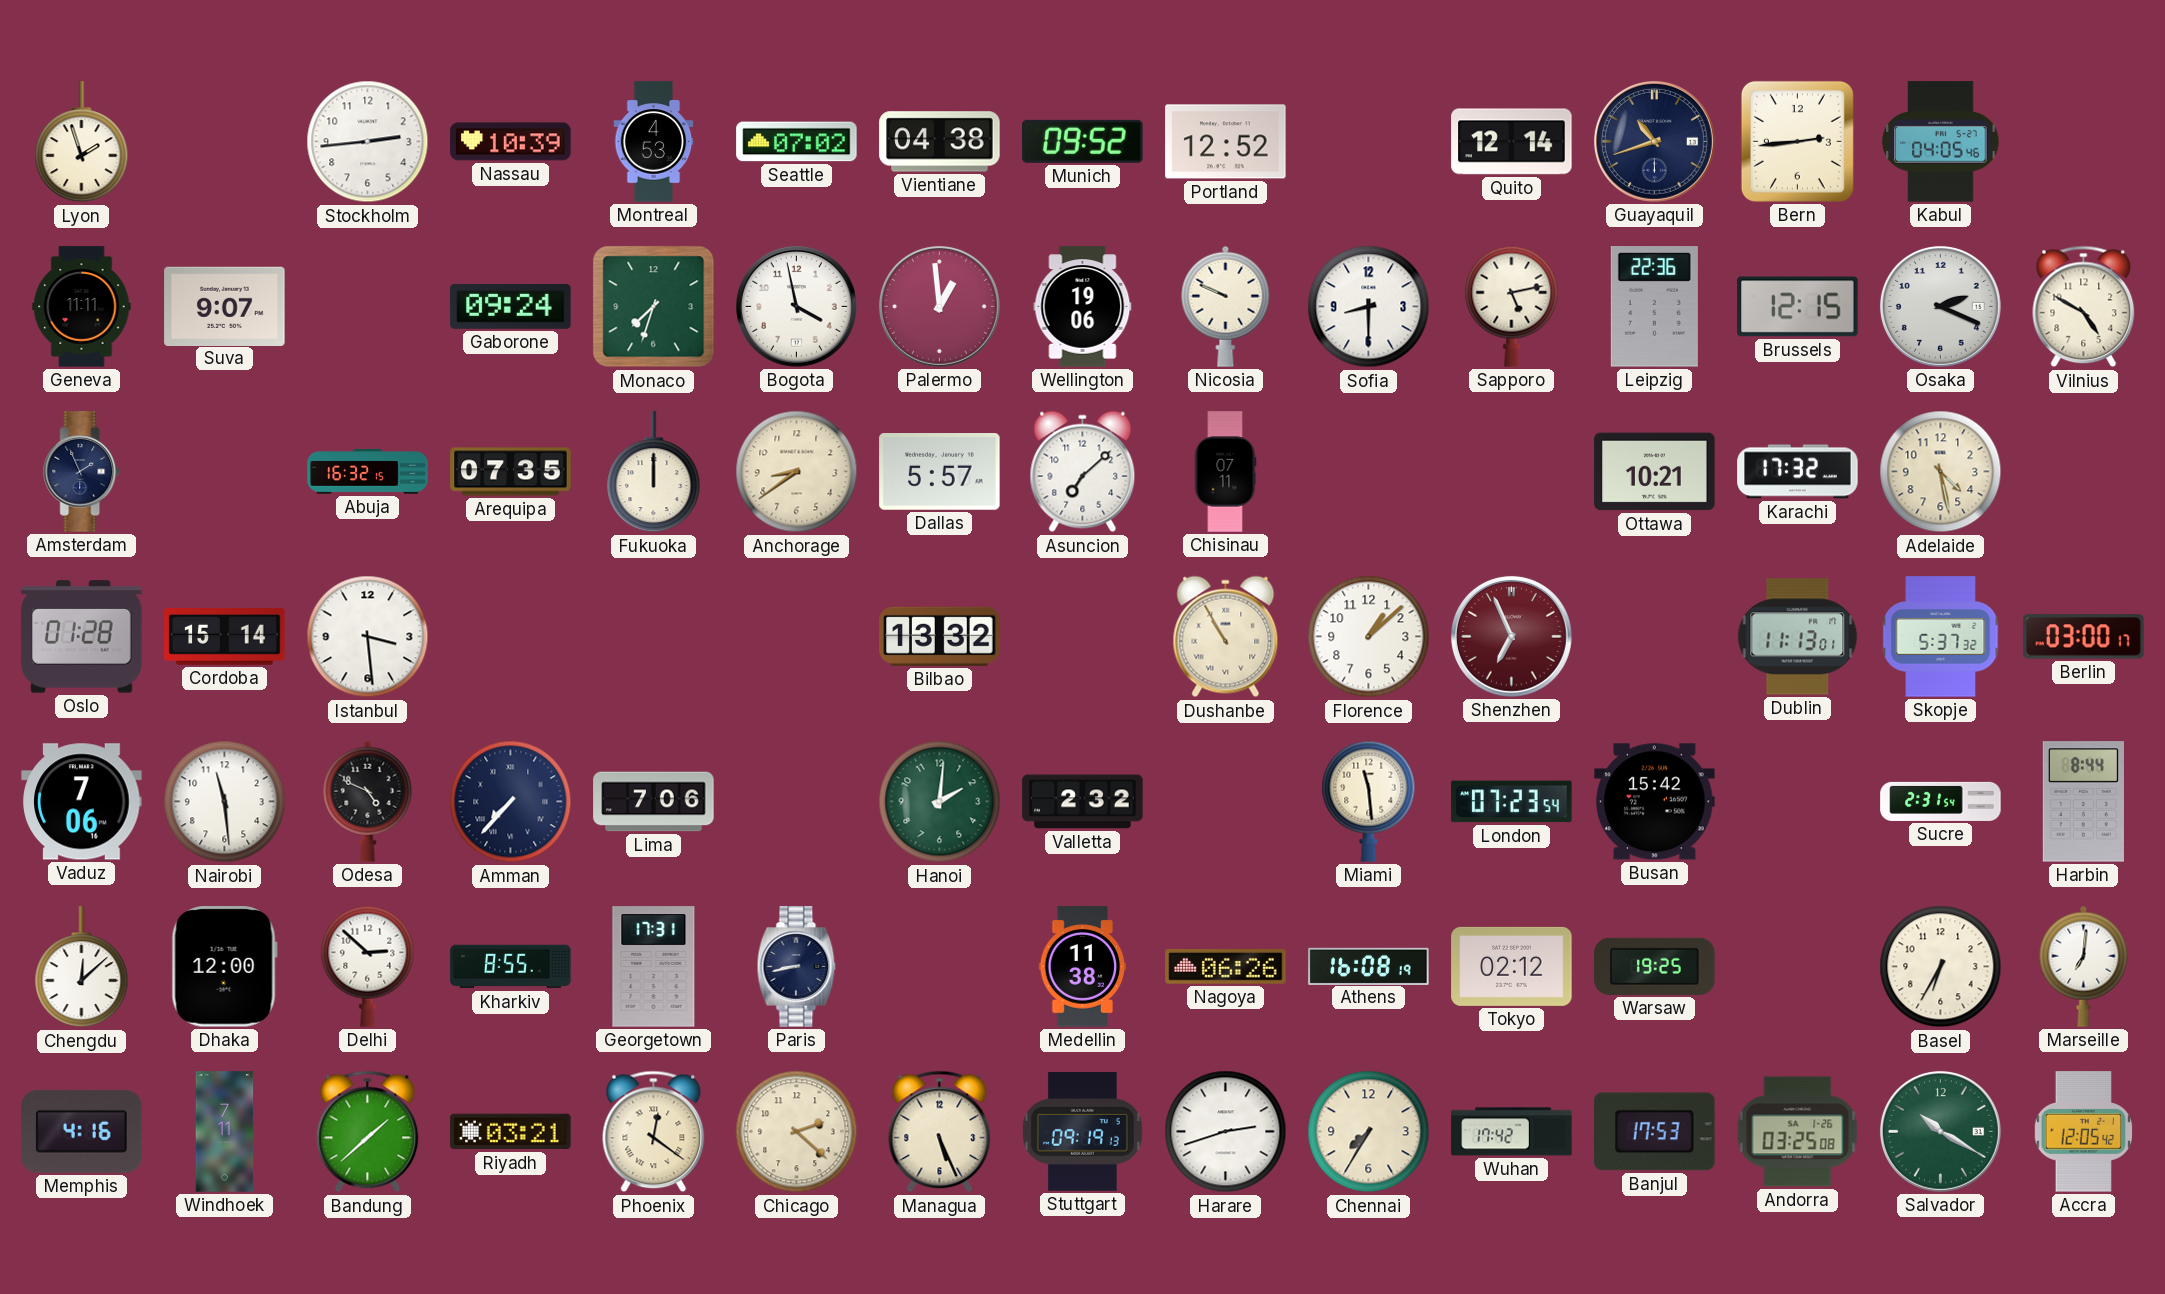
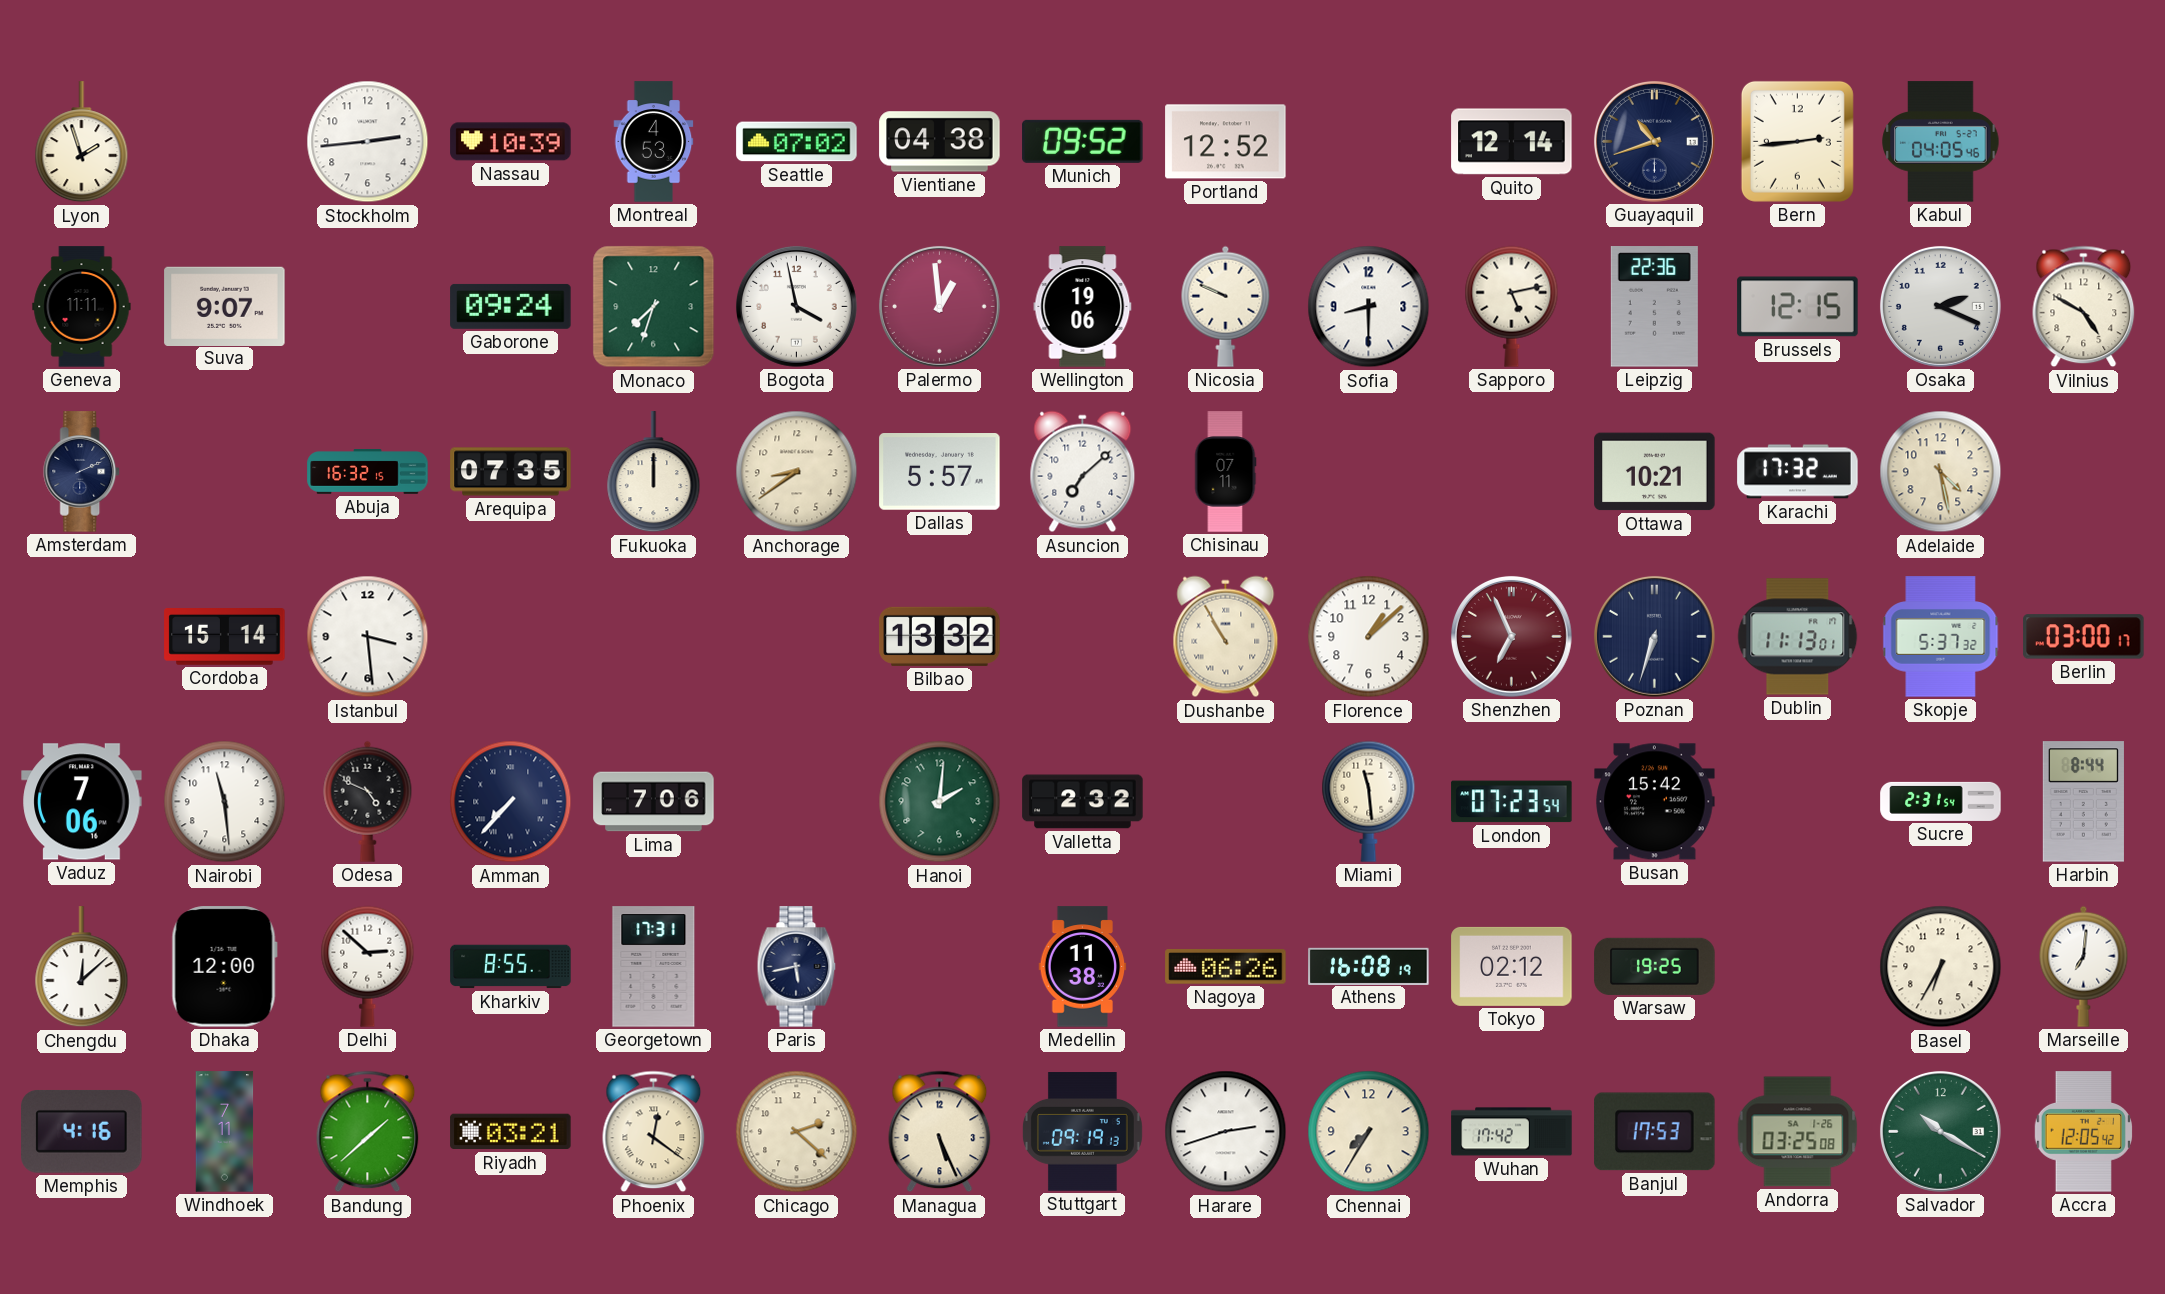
Amsterdam: 1:56 -> 2:11 (82, 472)
Oslo: 01:28 -> none (82, 637)
Poznan: none -> 6:33 (1654, 636)
Paris: 8:43 -> 5:43 (797, 967)
